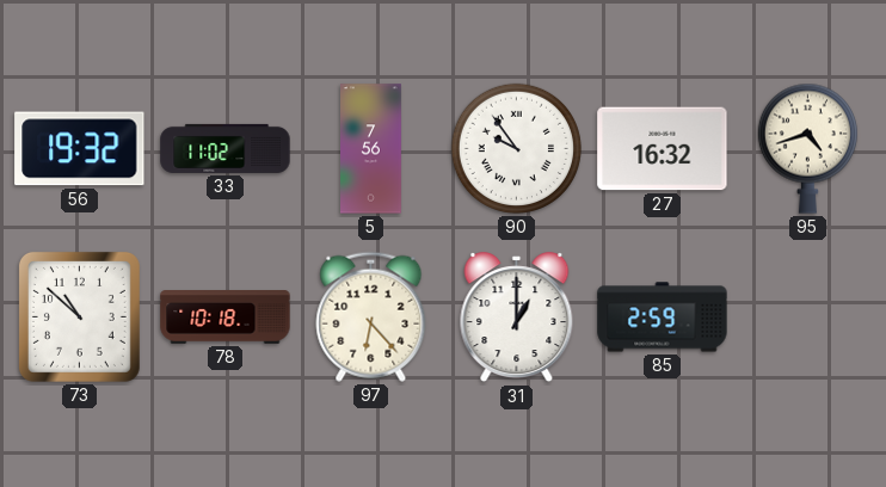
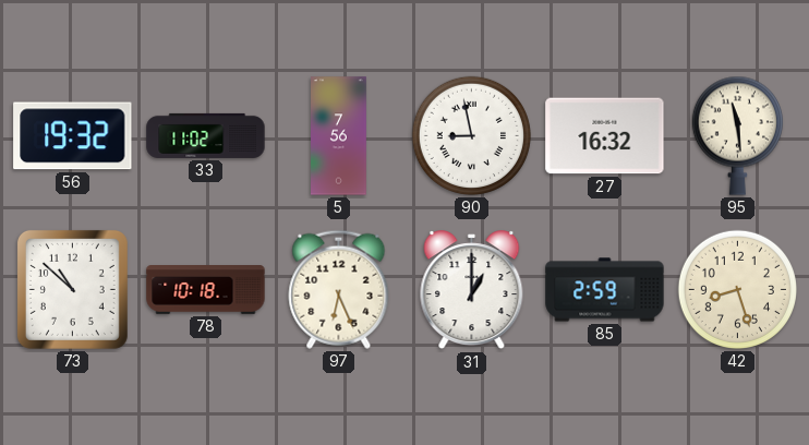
90: 9:54 -> 8:58 (471, 135)
95: 4:42 -> 11:29 (737, 135)
97: 6:23 -> 6:26 (339, 289)
42: none -> 8:27 (737, 289)
